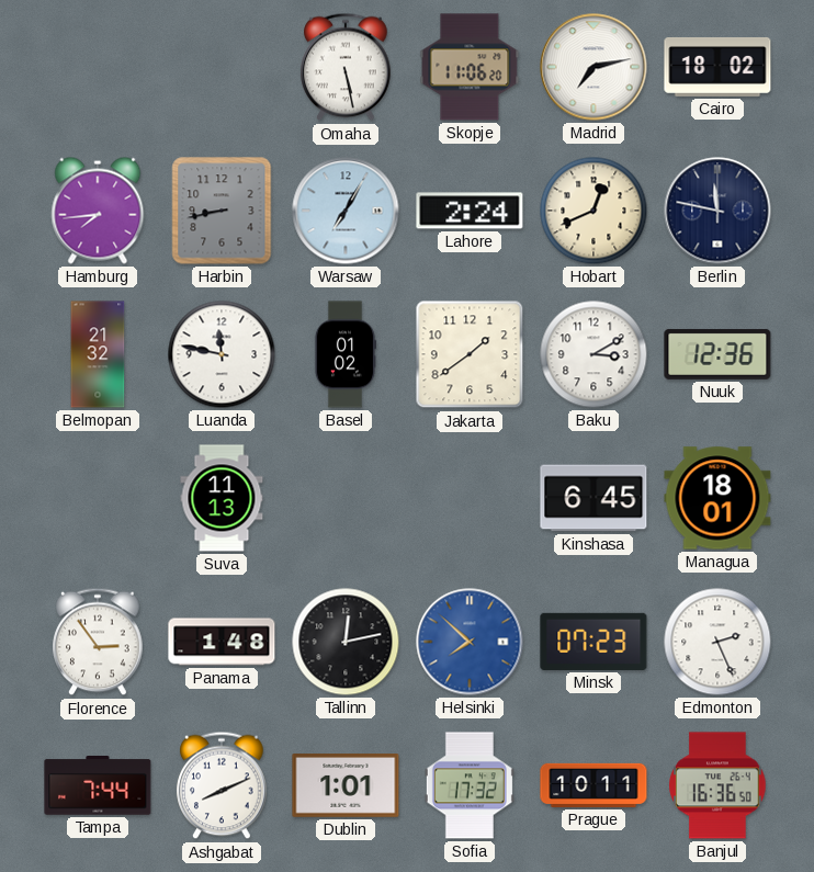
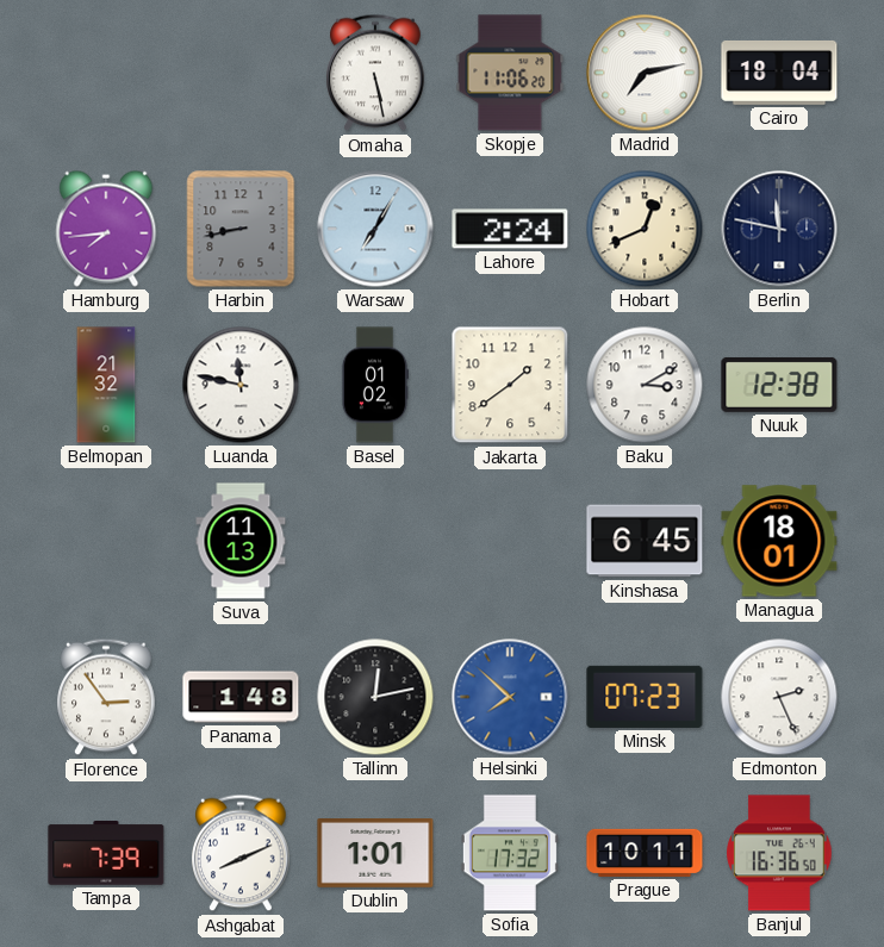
Cairo: 18:02 -> 18:04 (779, 73)
Nuuk: 12:36 -> 12:38 (779, 385)
Tampa: 7:44 -> 7:39 (106, 854)
